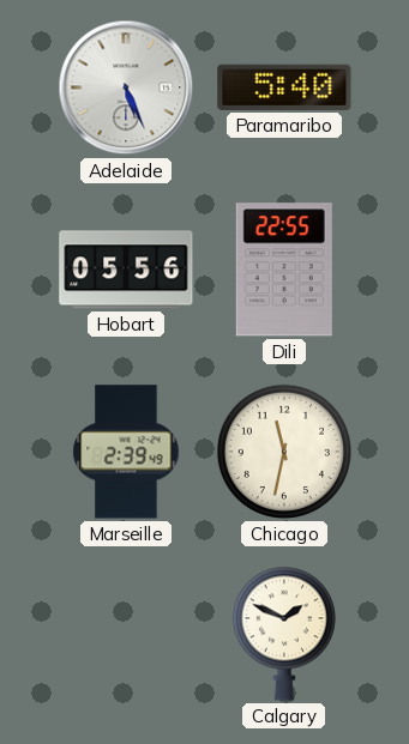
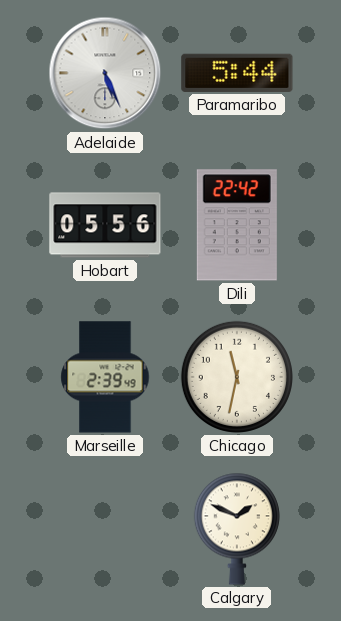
Paramaribo: 5:40 -> 5:44 (237, 73)
Dili: 22:55 -> 22:42 (237, 225)
